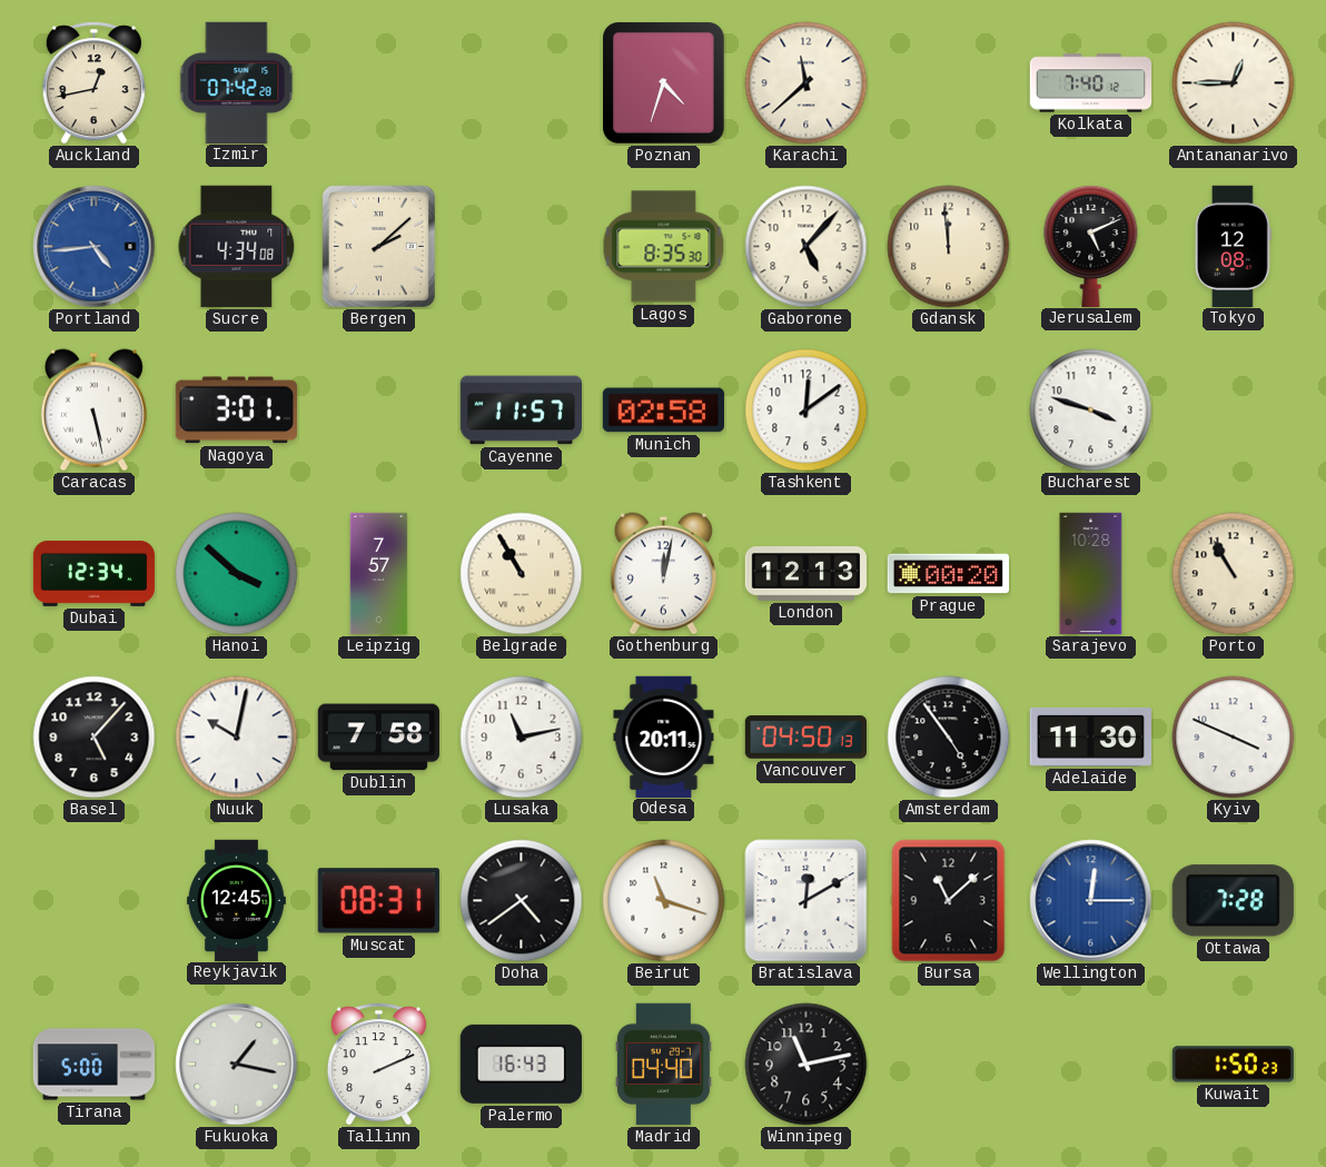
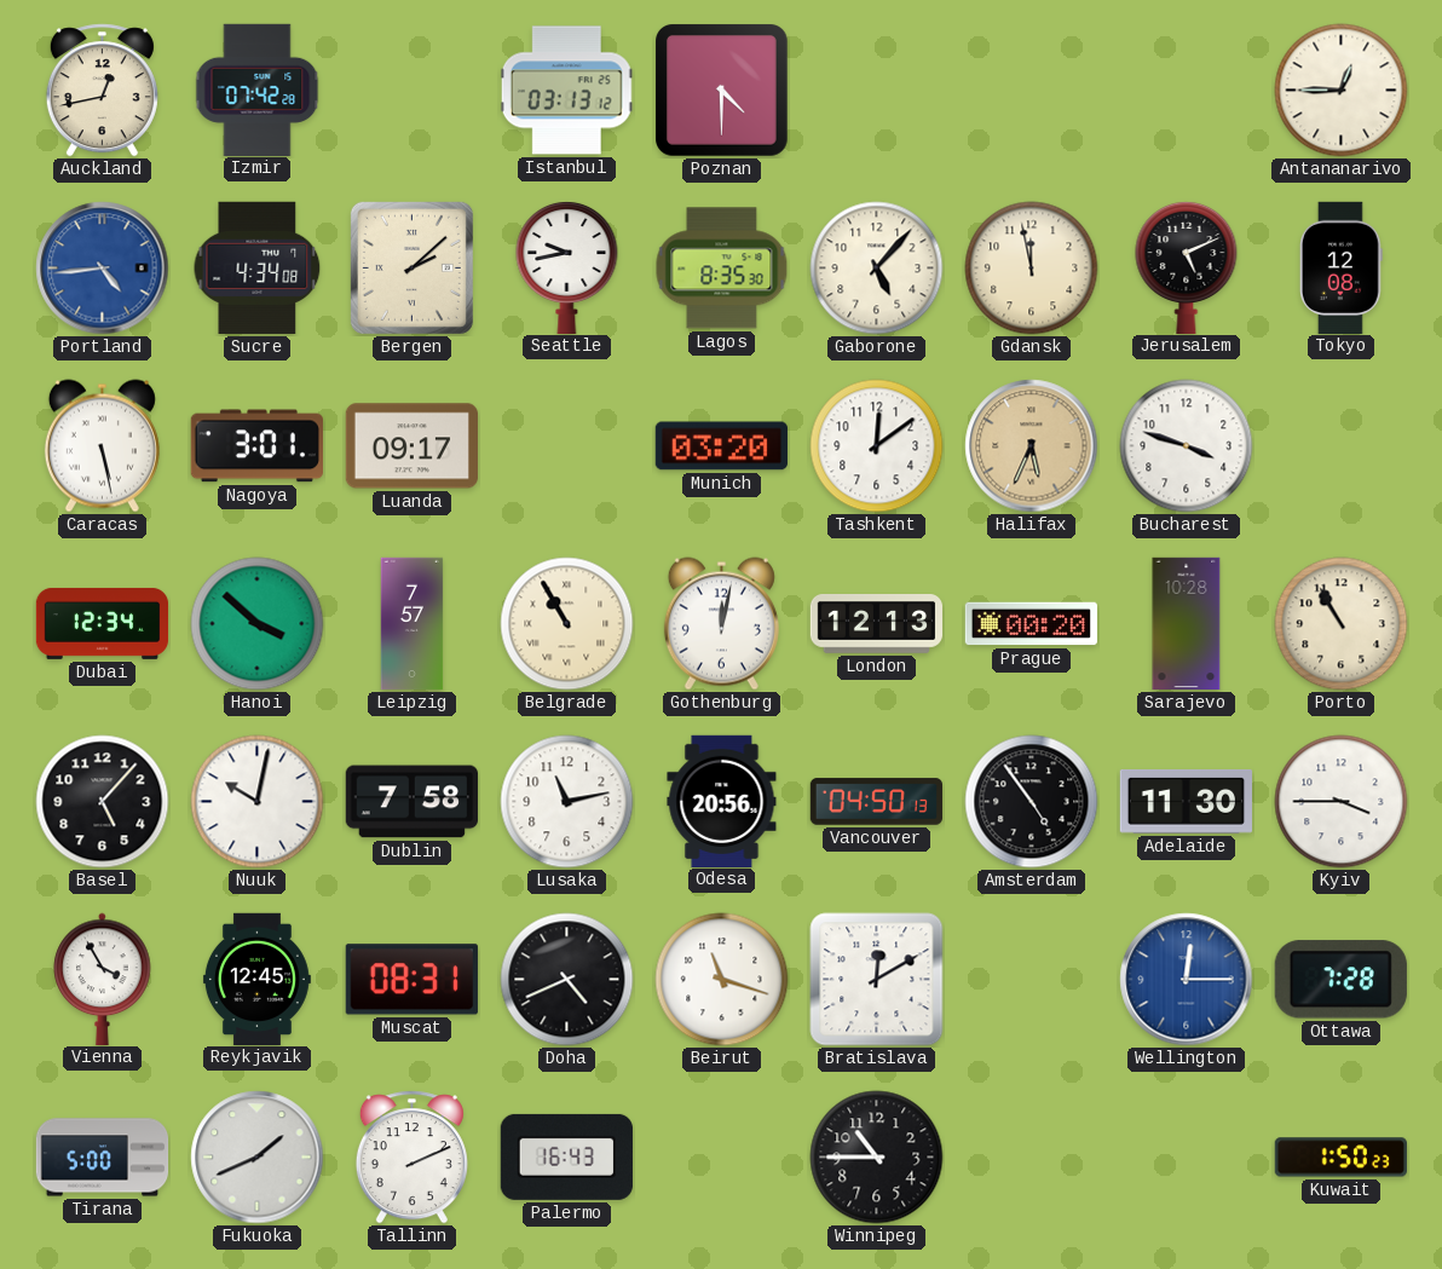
Istanbul: none -> 03:13 (566, 91)
Poznan: 4:33 -> 4:30 (722, 91)
Karachi: 11:38 -> none (807, 83)
Kolkata: 7:40 -> none (1091, 83)
Seattle: none -> 9:43 (567, 266)
Gdansk: 11:59 -> 11:58 (1032, 269)
Luanda: none -> 09:17 (411, 446)
Cayenne: 11:57 -> none (521, 411)
Munich: 02:58 -> 03:20 (721, 446)
Halifax: none -> 5:34 (1032, 446)
Odesa: 20:11 -> 20:56 (722, 801)
Kyiv: 3:49 -> 3:45 (1342, 802)
Vienna: none -> 3:55 (103, 979)
Doha: 4:39 -> 4:41 (567, 980)
Bursa: 11:08 -> none (949, 901)
Fukuoka: 1:17 -> 1:41 (258, 1158)
Madrid: 04:40 -> none (663, 1064)
Winnipeg: 11:13 -> 10:45 (877, 1158)
